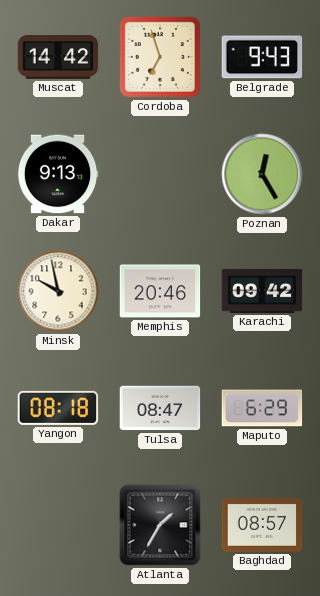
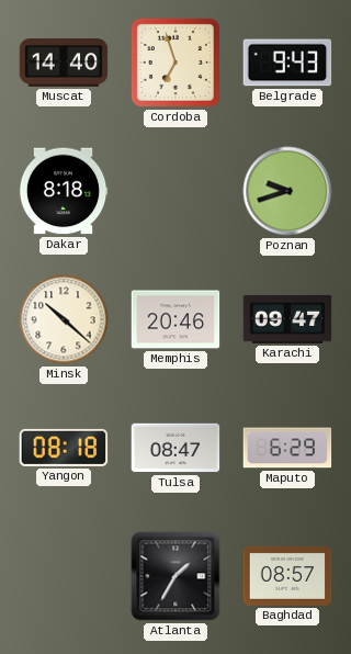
Muscat: 14:42 -> 14:40 (64, 63)
Dakar: 9:13 -> 8:18 (64, 191)
Poznan: 12:25 -> 9:42 (287, 191)
Minsk: 9:58 -> 10:22 (64, 319)
Karachi: 09:42 -> 09:47 (287, 319)
